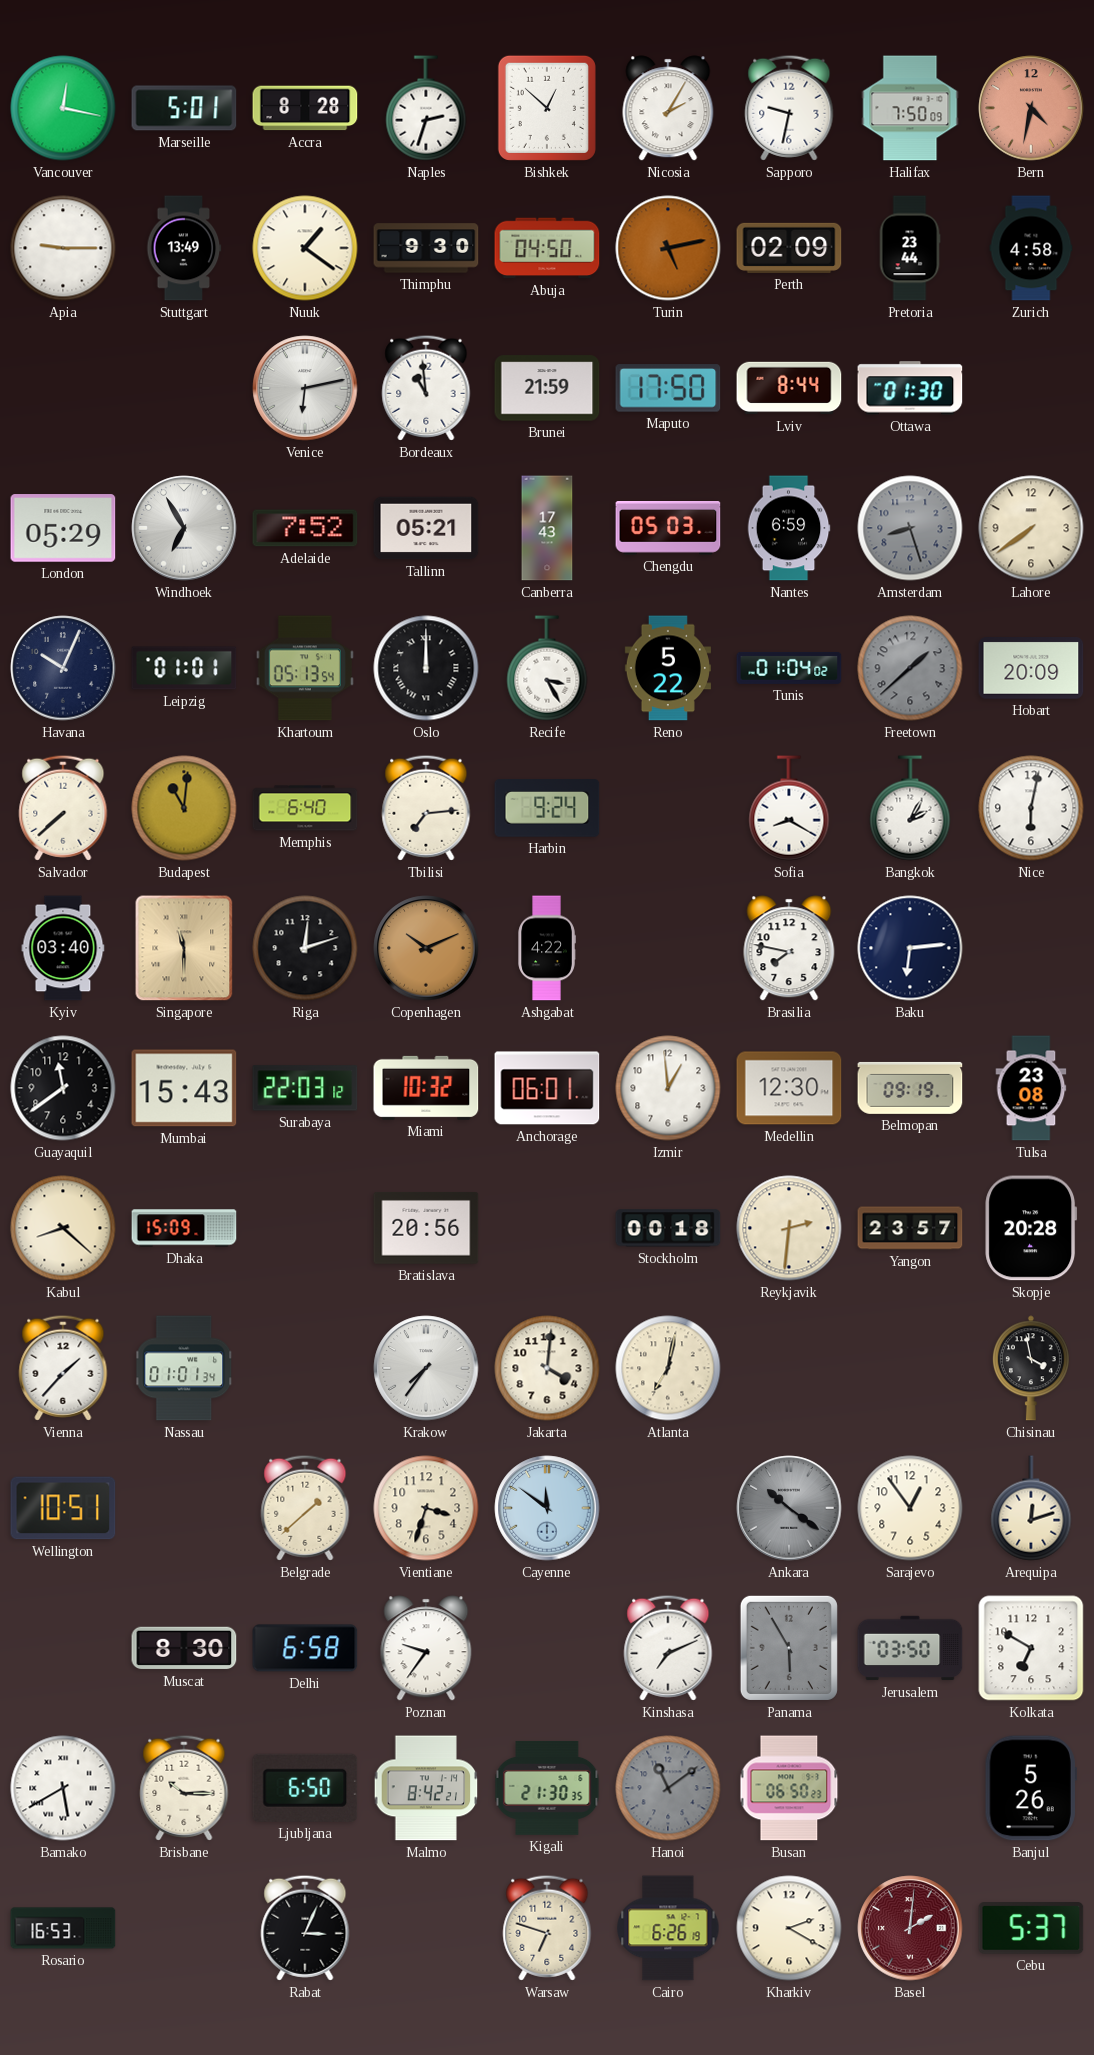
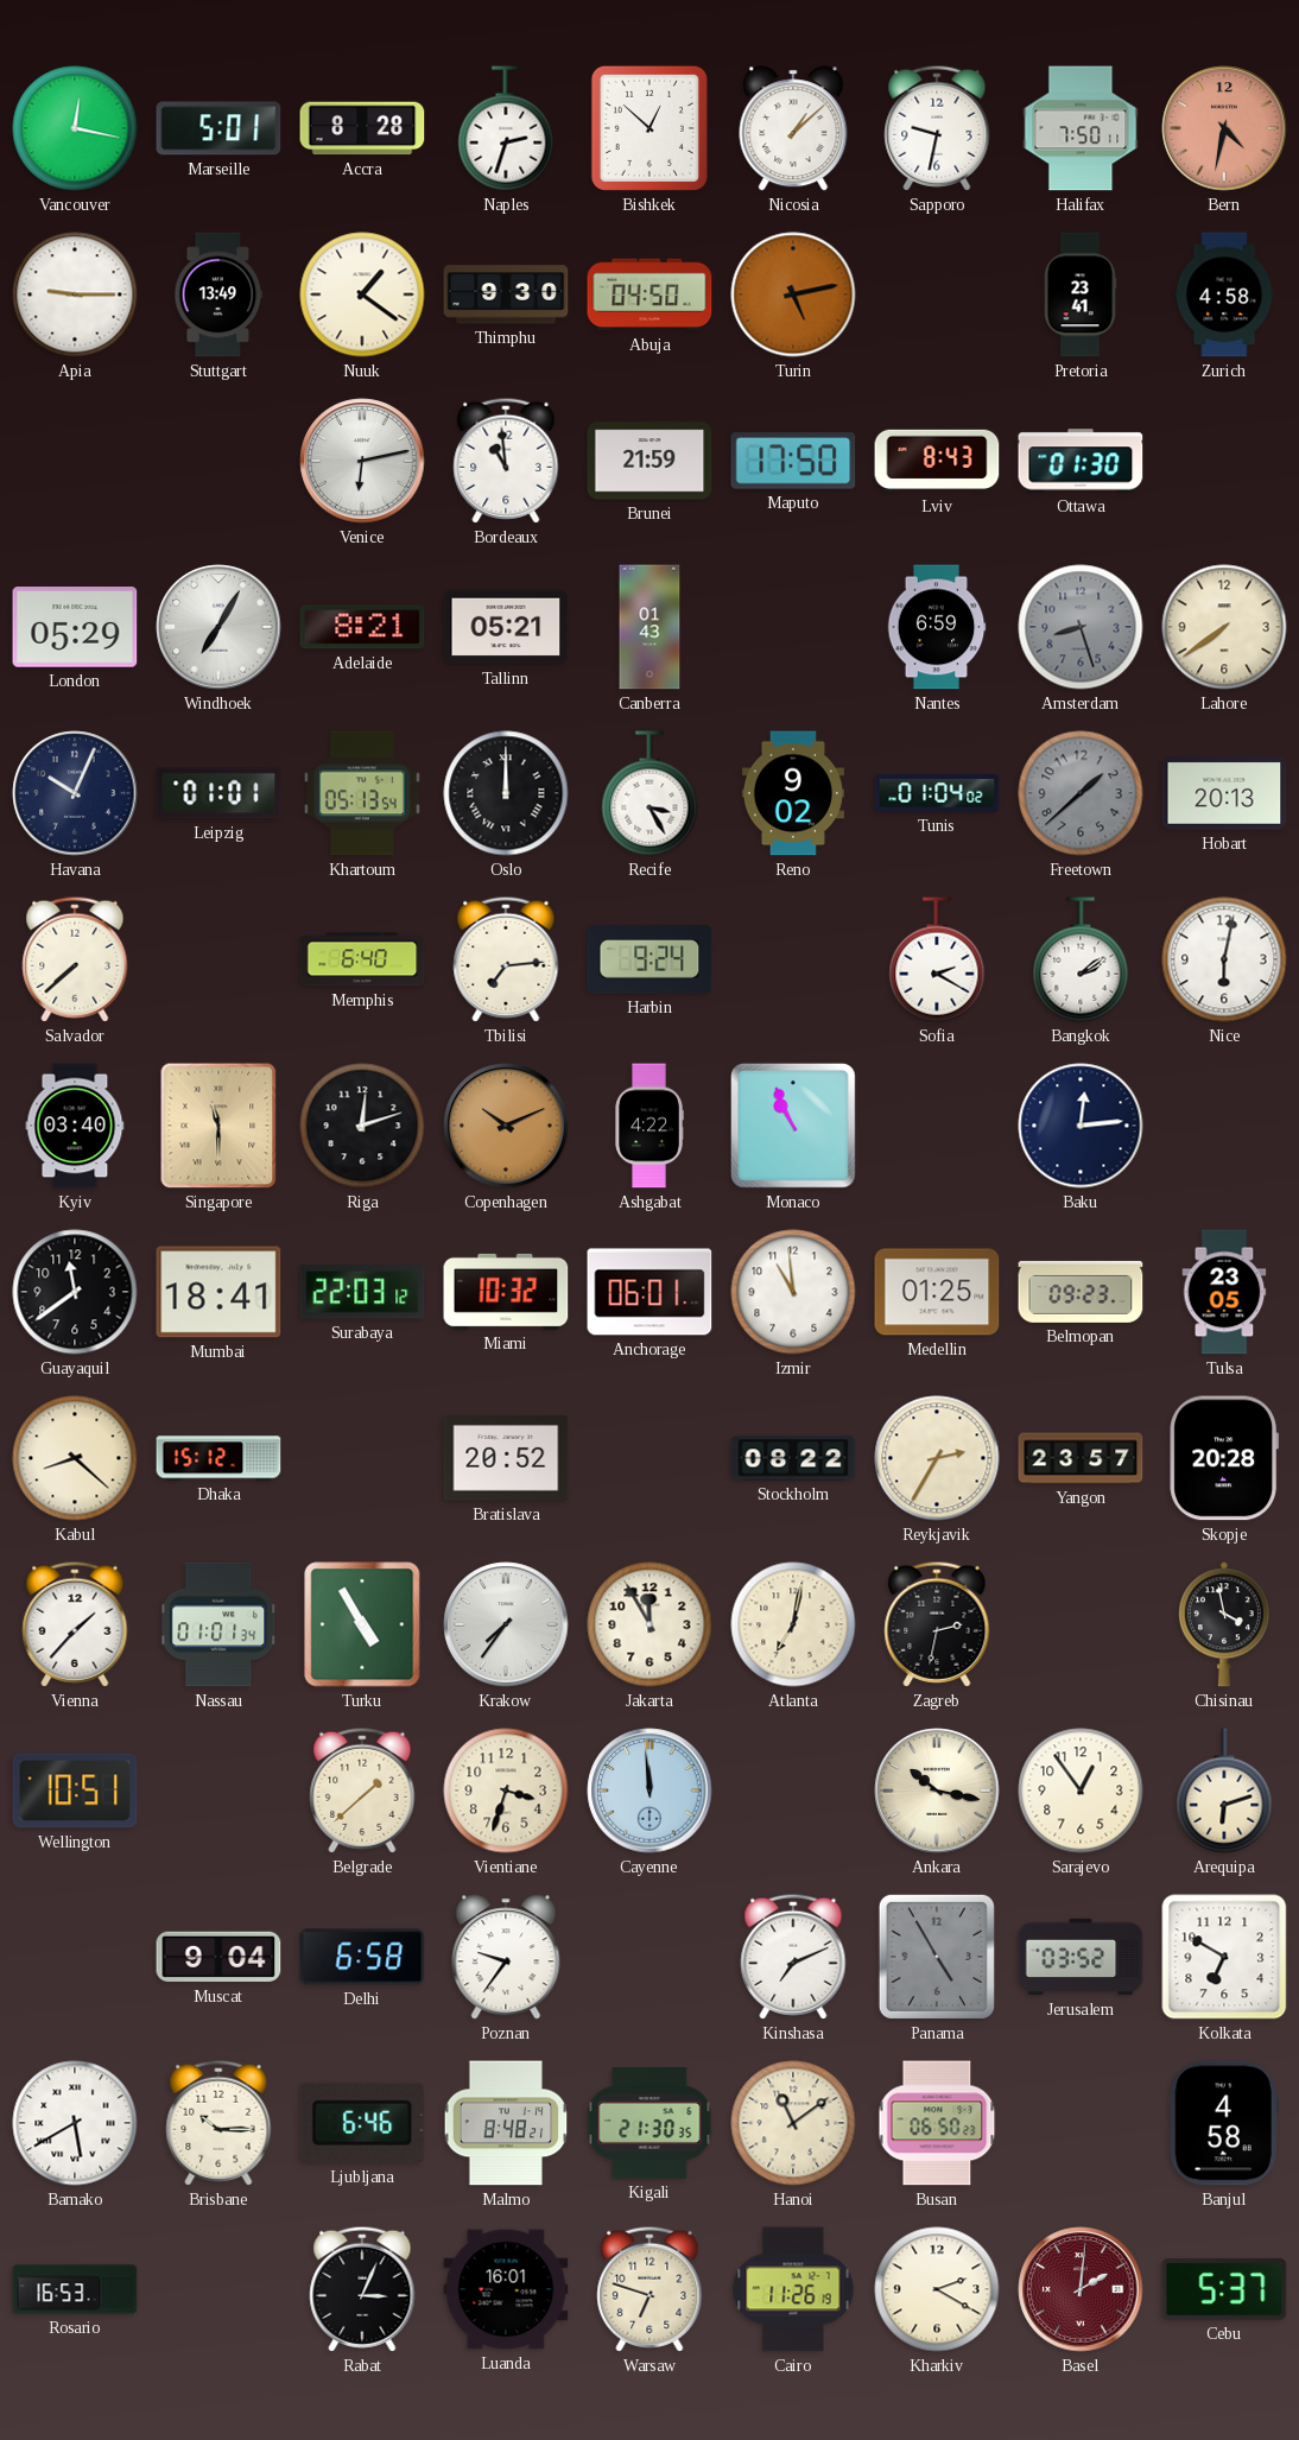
Nicosia: 2:05 -> 1:08 (793, 128)
Halifax: 7:50:09 -> 7:50:11 (1081, 128)
Perth: 02:09 -> none (789, 248)
Pretoria: 23:44 -> 23:41 (1081, 294)
Lviv: 8:44 -> 8:43 (937, 461)
Windhoek: 6:55 -> 7:05 (218, 627)
Adelaide: 7:52 -> 8:21 (362, 627)
Canberra: 17:43 -> 01:43 (649, 627)
Chengdu: 05:03 -> none (668, 529)
Reno: 5:22 -> 9:02 (793, 793)
Hobart: 20:09 -> 20:13 (1224, 793)
Budapest: 11:01 -> none (184, 808)
Sofia: 8:20 -> 2:20 (937, 959)
Bangkok: 2:05 -> 2:09 (1081, 959)
Monaco: none -> 10:56 (793, 1126)
Brasilia: 7:47 -> none (789, 948)
Baku: 6:14 -> 12:14 (1081, 1126)
Mumbai: 15:43 -> 18:41 (218, 1292)
Izmir: 12:59 -> 10:59 (793, 1292)
Medellin: 12:30 -> 01:25 (937, 1292)
Belmopan: 09:19 -> 09:23 (1081, 1292)
Tulsa: 23:08 -> 23:05 (1224, 1292)
Dhaka: 15:09 -> 15:12 (218, 1458)
Bratislava: 20:56 -> 20:52 (506, 1459)
Stockholm: 00:18 -> 08:22 (793, 1458)
Reykjavik: 2:31 -> 2:35 (937, 1458)
Turku: none -> 4:55 (362, 1624)
Jakarta: 4:01 -> 11:55 (649, 1624)
Zagreb: none -> 2:32 (937, 1624)
Cayenne: 11:51 -> 11:59 (649, 1791)
Ankara: 10:21 -> 10:17 (937, 1791)
Ankara dial: grey -> cream (937, 1791)
Arequipa: 12:12 -> 6:12 (1224, 1791)
Muscat: 8:30 -> 9:04 (218, 1957)
Panama: 5:55 -> 4:55 (937, 1957)
Jerusalem: 03:50 -> 03:52 (1081, 1957)
Ljubljana: 6:50 -> 6:46 (362, 2123)
Malmo: 8:42 -> 8:48 (506, 2123)
Hanoi dial: grey -> cream (793, 2123)
Banjul: 5:26 -> 4:58 (1224, 2123)
Luanda: none -> 16:01 (506, 2289)
Cairo: 6:26 -> 11:26 (793, 2289)
